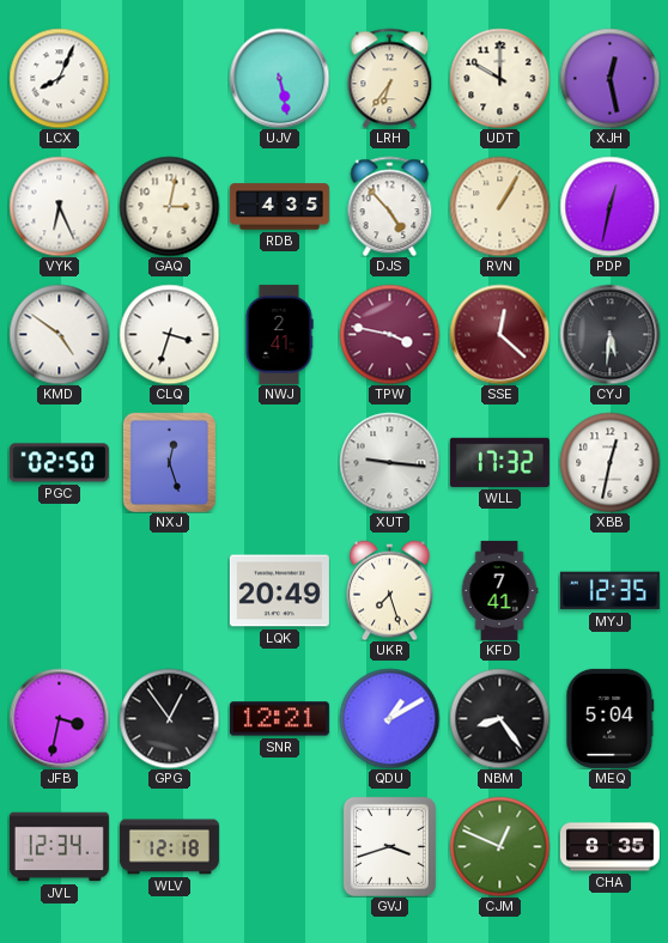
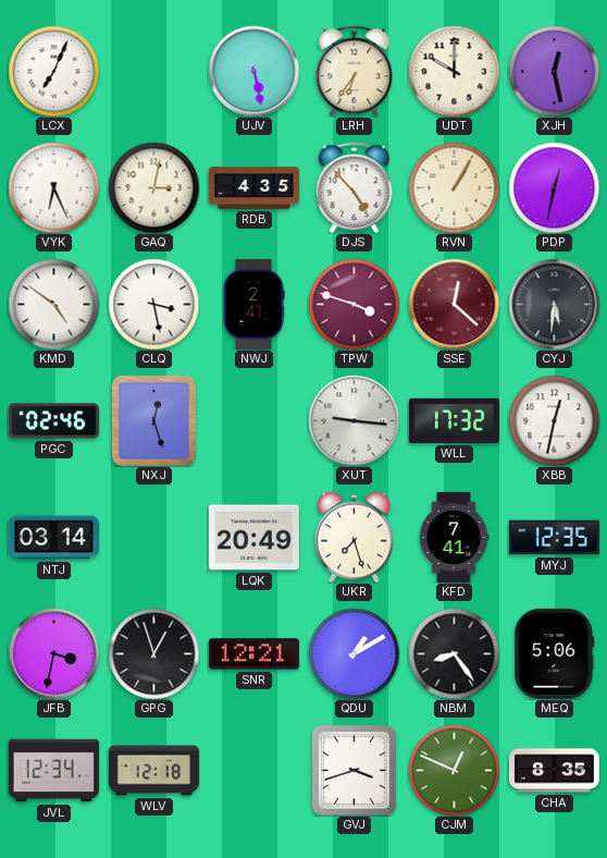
LCX: 8:04 -> 7:04 (53, 71)
CLQ: 3:33 -> 3:28 (153, 304)
TPW: 3:47 -> 3:48 (354, 304)
PGC: 02:50 -> 02:46 (53, 421)
NTJ: none -> 03:14 (53, 538)
GPG: 12:54 -> 12:57 (153, 653)
MEQ: 5:04 -> 5:06 (555, 653)
